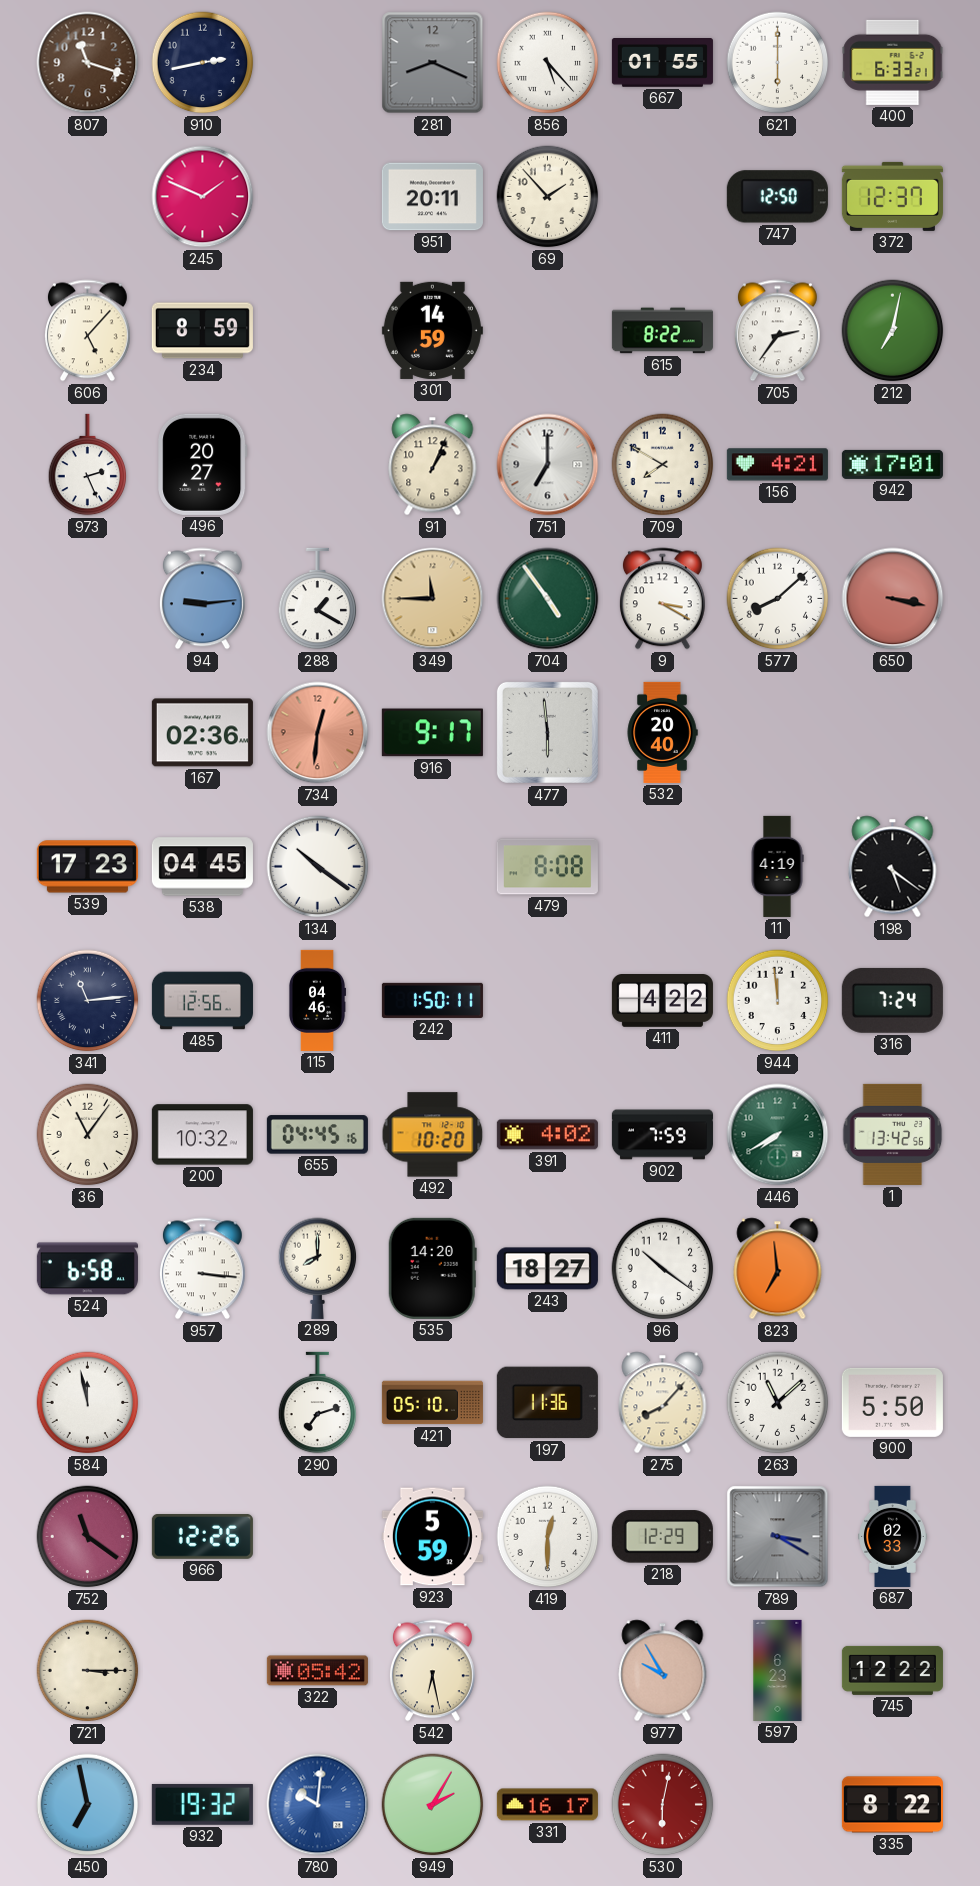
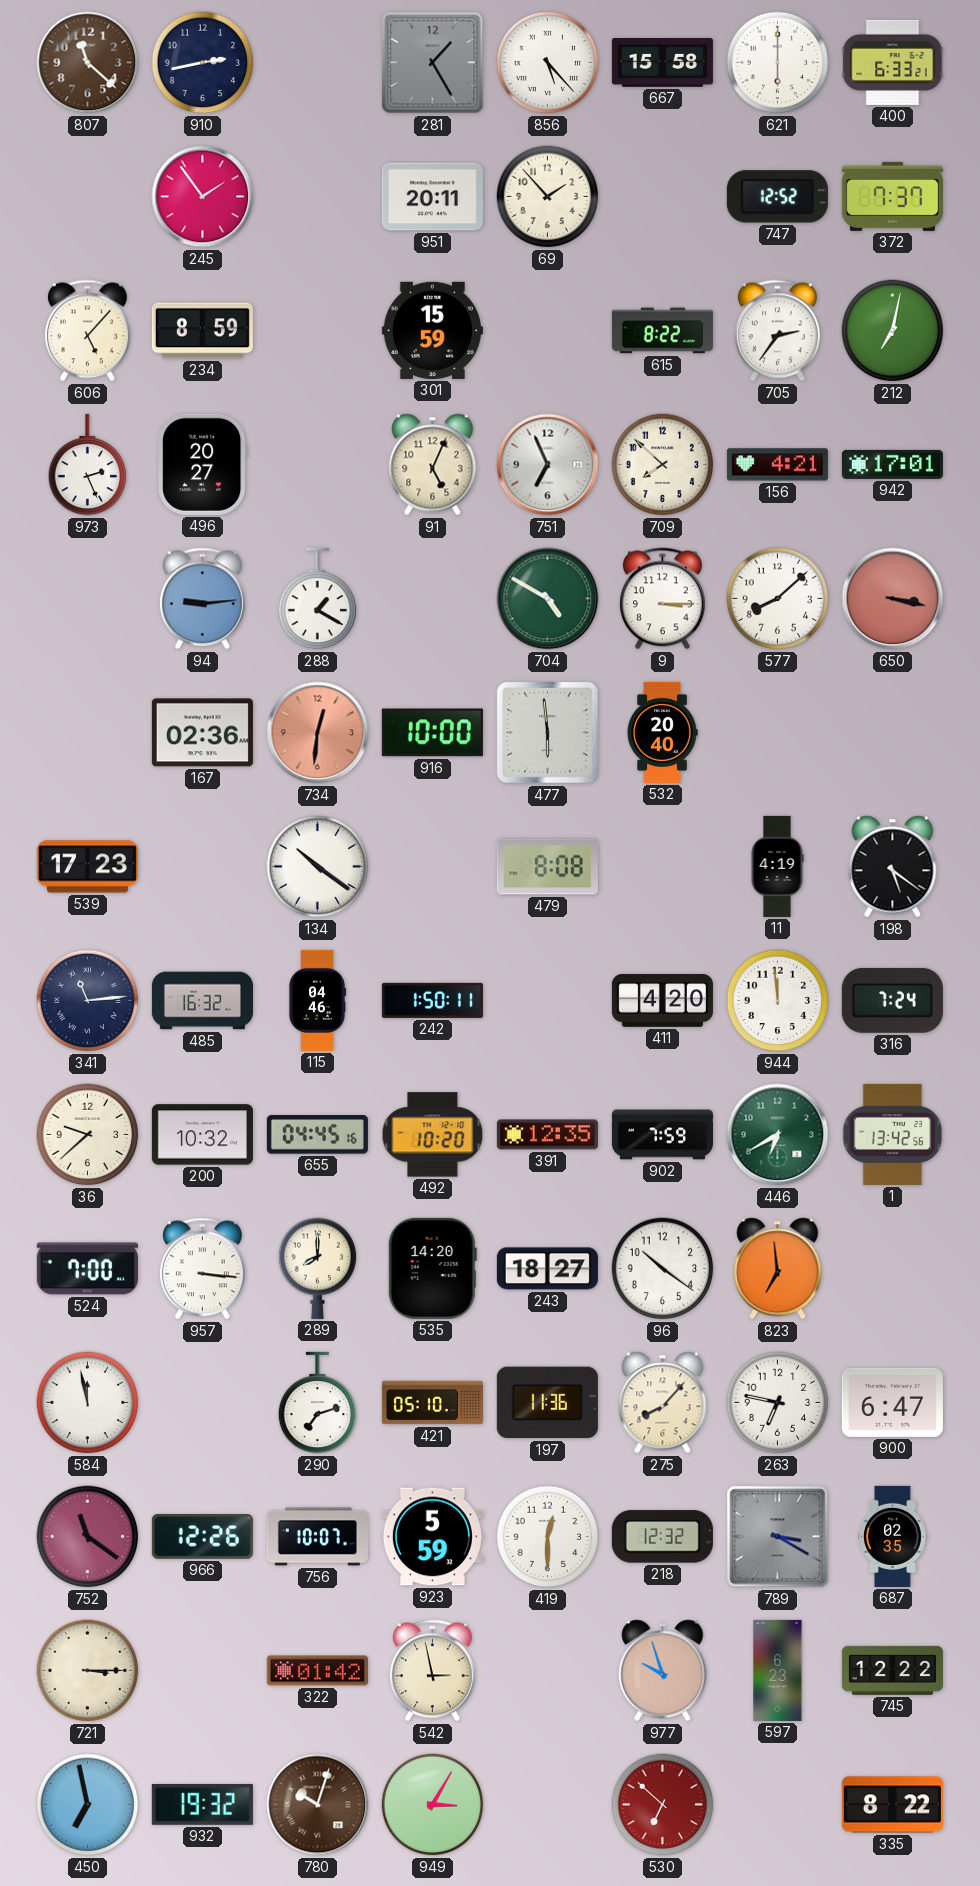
807: 11:18 -> 11:22 (88, 63)
281: 8:19 -> 1:25 (433, 63)
667: 01:55 -> 15:58 (662, 63)
245: 1:49 -> 1:54 (203, 197)
747: 12:50 -> 12:52 (777, 197)
372: 12:37 -> 7:37 (892, 196)
301: 14:59 -> 15:59 (432, 330)
91: 1:04 -> 5:04 (433, 465)
751: 7:00 -> 6:56 (548, 465)
709: 7:50 -> 7:52 (663, 465)
349: 11:45 -> none (433, 599)
704: 4:54 -> 4:50 (548, 599)
9: 3:20 -> 3:15 (662, 599)
916: 9:17 -> 10:00 (432, 733)
538: 04:45 -> none (202, 867)
485: 12:56 -> 16:32 (202, 1001)
411: 4:22 -> 4:20 (662, 1001)
36: 11:06 -> 9:38 (88, 1135)
391: 4:02 -> 12:35 (547, 1135)
446: 7:40 -> 6:40 (778, 1135)
524: 6:58 -> 7:00 (87, 1269)
263: 11:08 -> 6:47 (778, 1403)
900: 5:50 -> 6:47 (892, 1402)
756: none -> 10:07 (317, 1537)
218: 12:29 -> 12:32 (662, 1537)
687: 02:33 -> 02:35 (893, 1536)
322: 05:42 -> 01:42 (317, 1671)
542: 6:28 -> 2:58 (432, 1671)
977: 9:55 -> 9:57 (663, 1671)
780: 10:01 -> 10:03 (318, 1805)
780 dial: blue -> brown (318, 1805)
949: 2:05 -> 3:05 (433, 1805)
331: 16:17 -> none (547, 1805)
530: 6:02 -> 6:52 (663, 1805)
